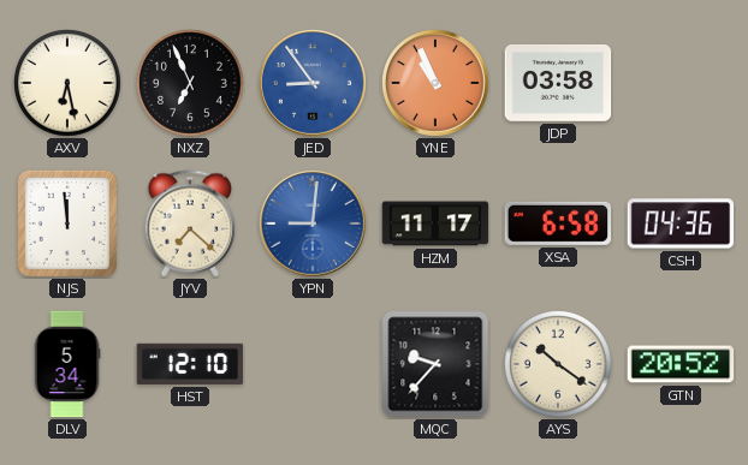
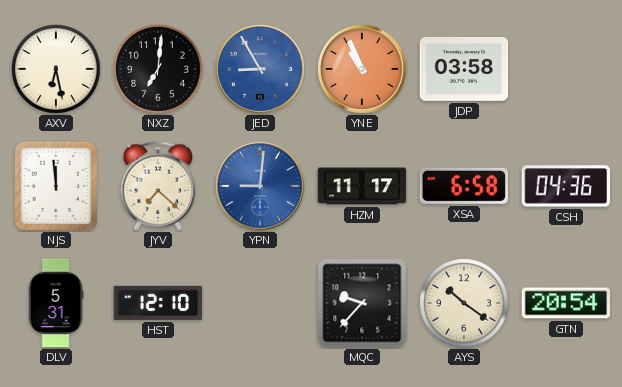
NXZ: 6:56 -> 7:01 (159, 70)
JED: 8:54 -> 8:55 (261, 70)
DLV: 5:34 -> 5:31 (56, 303)
GTN: 20:52 -> 20:54 (566, 303)
